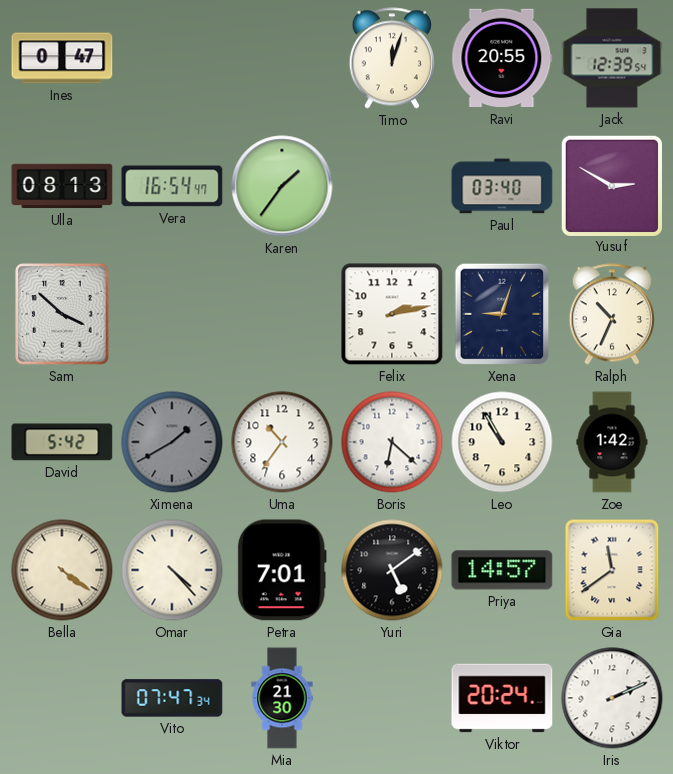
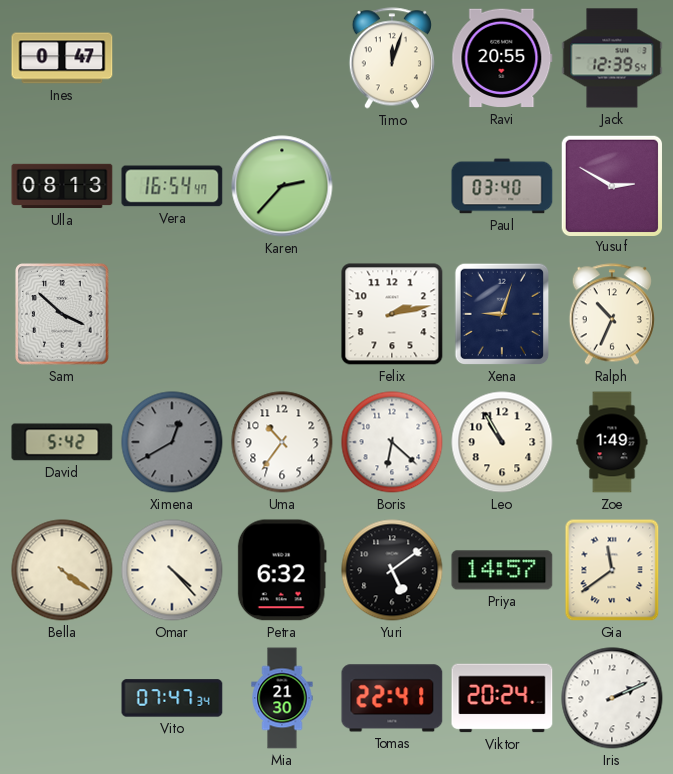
Karen: 1:36 -> 2:37 (282, 186)
Ximena: 1:40 -> 12:40 (172, 442)
Zoe: 1:42 -> 1:49 (612, 442)
Petra: 7:01 -> 6:32 (282, 570)
Tomas: none -> 22:41 (392, 698)
